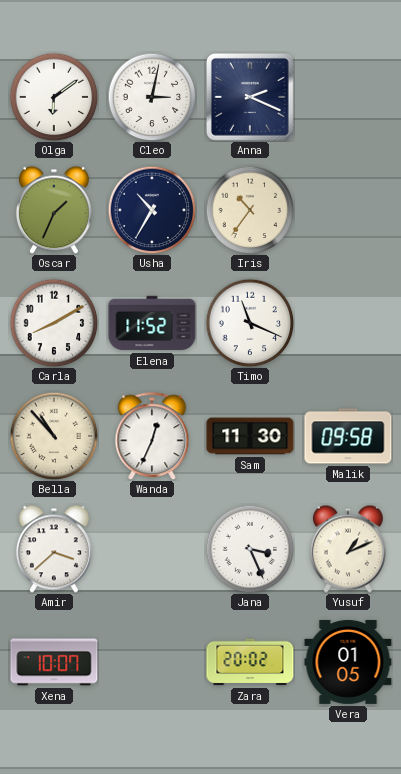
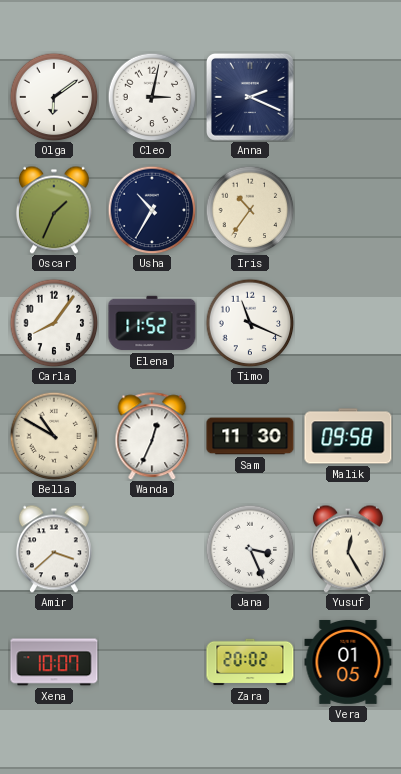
Carla: 8:10 -> 8:06 (54, 323)
Bella: 10:53 -> 10:50 (54, 436)
Yusuf: 1:11 -> 12:25 (348, 549)
